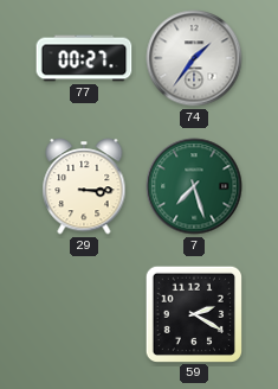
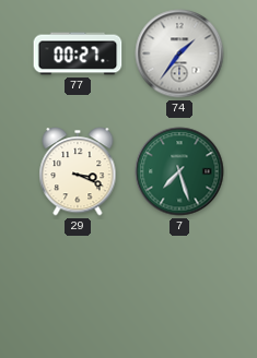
29: 3:15 -> 3:19 (78, 171)
59: 2:20 -> none (193, 313)
